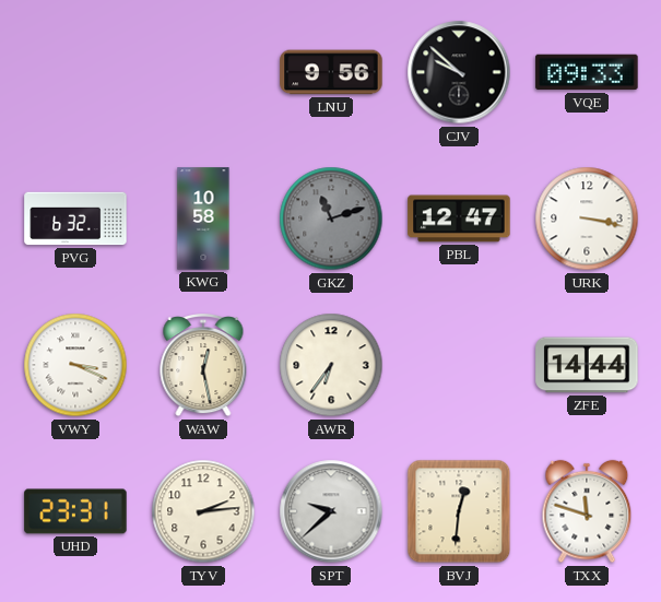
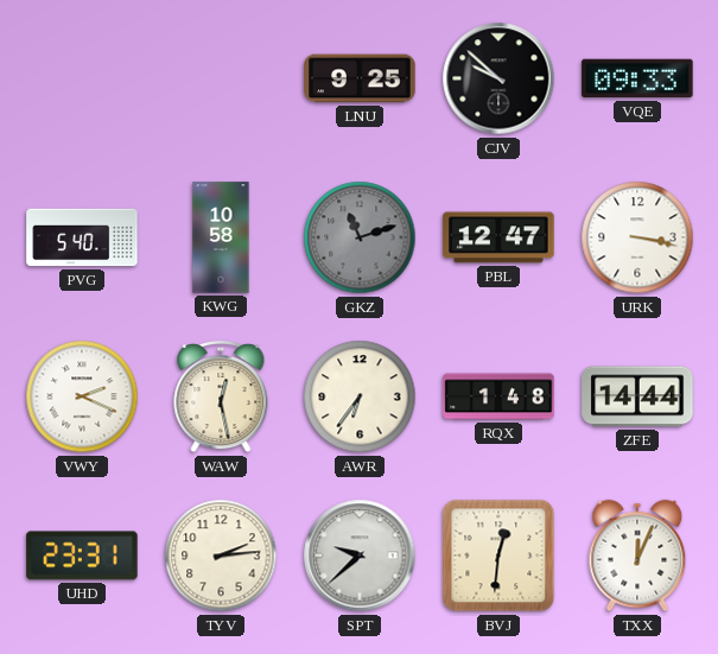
LNU: 9:56 -> 9:25 (360, 78)
PVG: 6:32 -> 5:40 (82, 237)
VWY: 3:19 -> 2:19 (82, 396)
RQX: none -> 1:48 (498, 396)
TXX: 11:48 -> 12:04 (637, 555)
